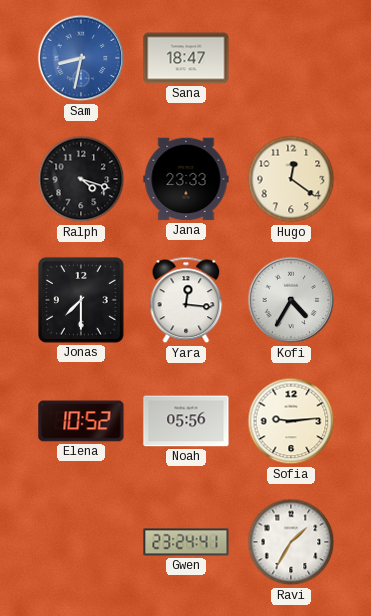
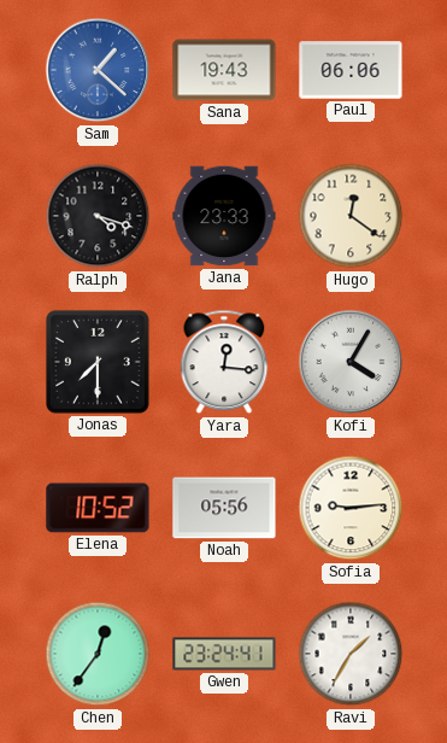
Sam: 8:32 -> 1:22 (98, 70)
Sana: 18:47 -> 19:43 (224, 70)
Paul: none -> 06:06 (351, 70)
Kofi: 4:35 -> 4:05 (351, 362)
Chen: none -> 12:36 (98, 654)
